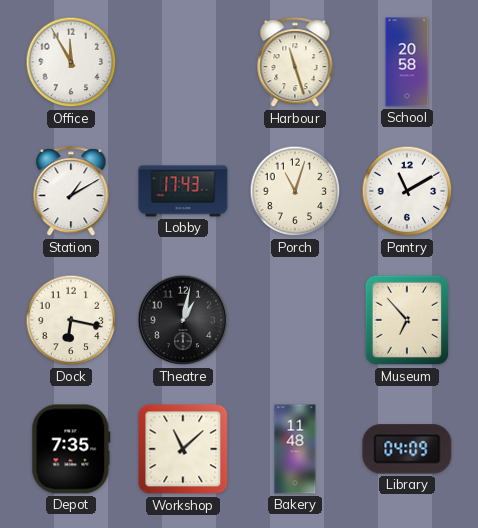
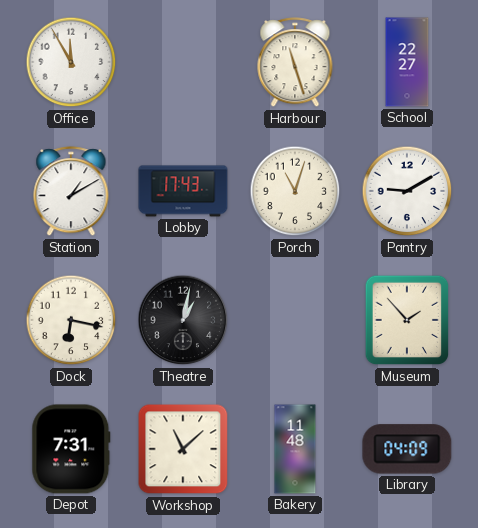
School: 20:58 -> 22:27 (407, 62)
Pantry: 11:10 -> 9:10 (407, 191)
Museum: 6:53 -> 1:53 (407, 320)
Depot: 7:35 -> 7:31 (71, 449)
